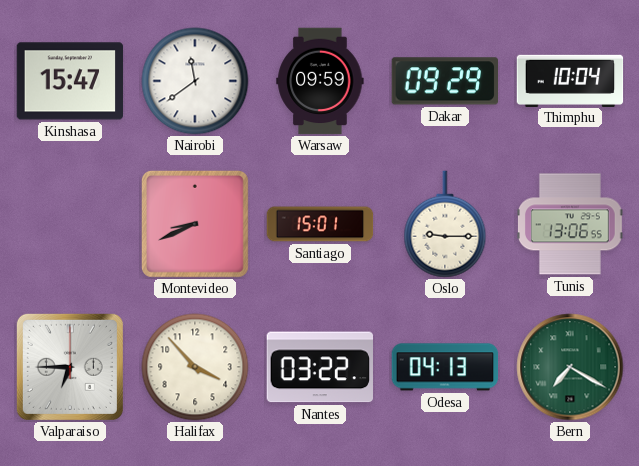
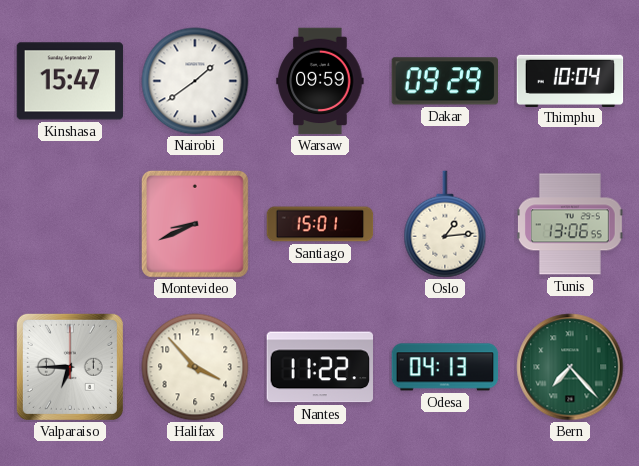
Nairobi: 11:39 -> 1:39 (195, 81)
Oslo: 9:15 -> 1:14 (445, 224)
Nantes: 03:22 -> 11:22 (319, 367)
Bern: 7:20 -> 7:23 (570, 367)
